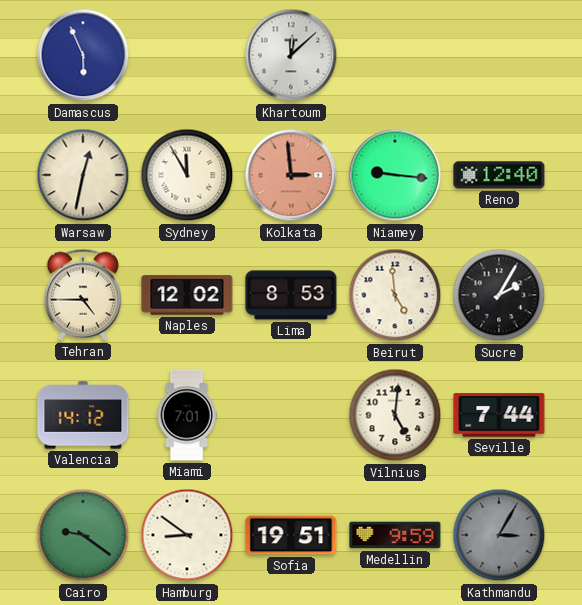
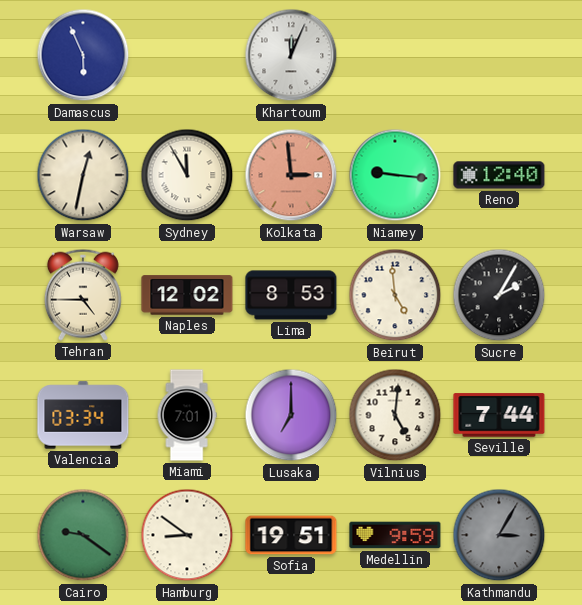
Khartoum: 12:08 -> 12:04 (291, 55)
Valencia: 14:12 -> 03:34 (83, 415)
Lusaka: none -> 7:00 (291, 415)
